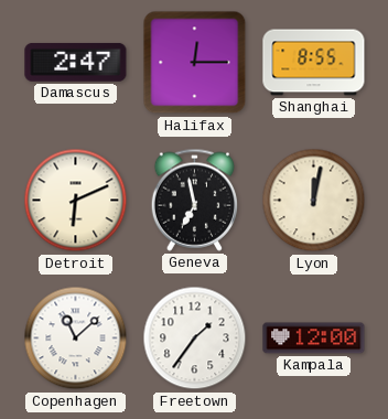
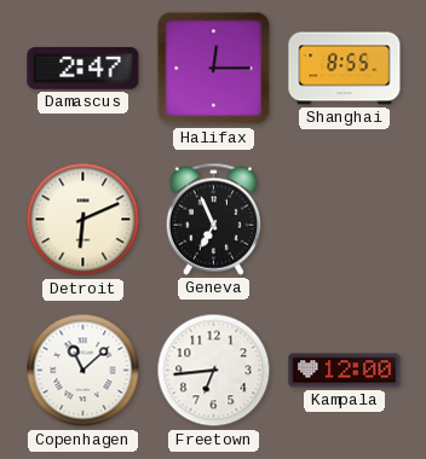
Geneva: 6:58 -> 6:56 (213, 219)
Lyon: 12:02 -> none (314, 201)
Freetown: 1:36 -> 6:44 (214, 371)
